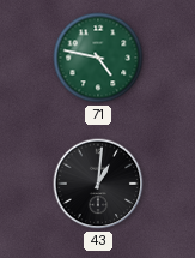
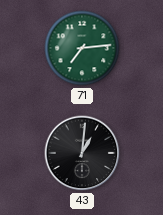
71: 4:47 -> 7:14 (82, 48)
